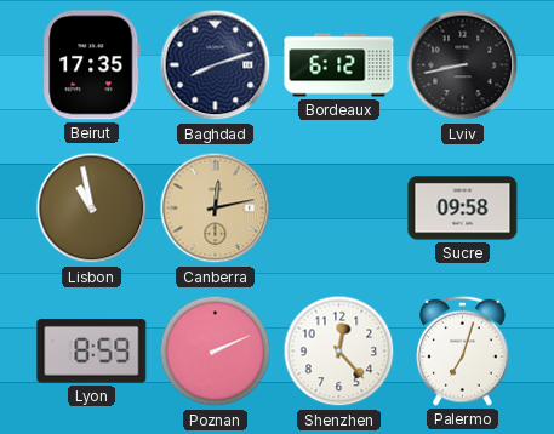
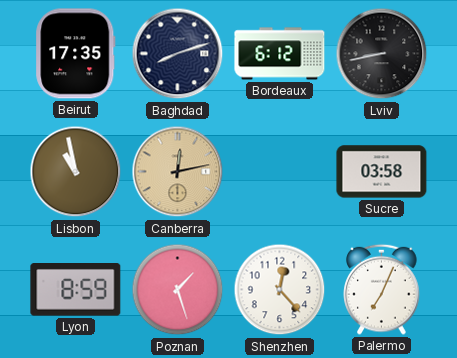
Sucre: 09:58 -> 03:58 (382, 172)
Poznan: 2:11 -> 1:27 (178, 290)
Palermo: 7:03 -> 7:04 (382, 289)
